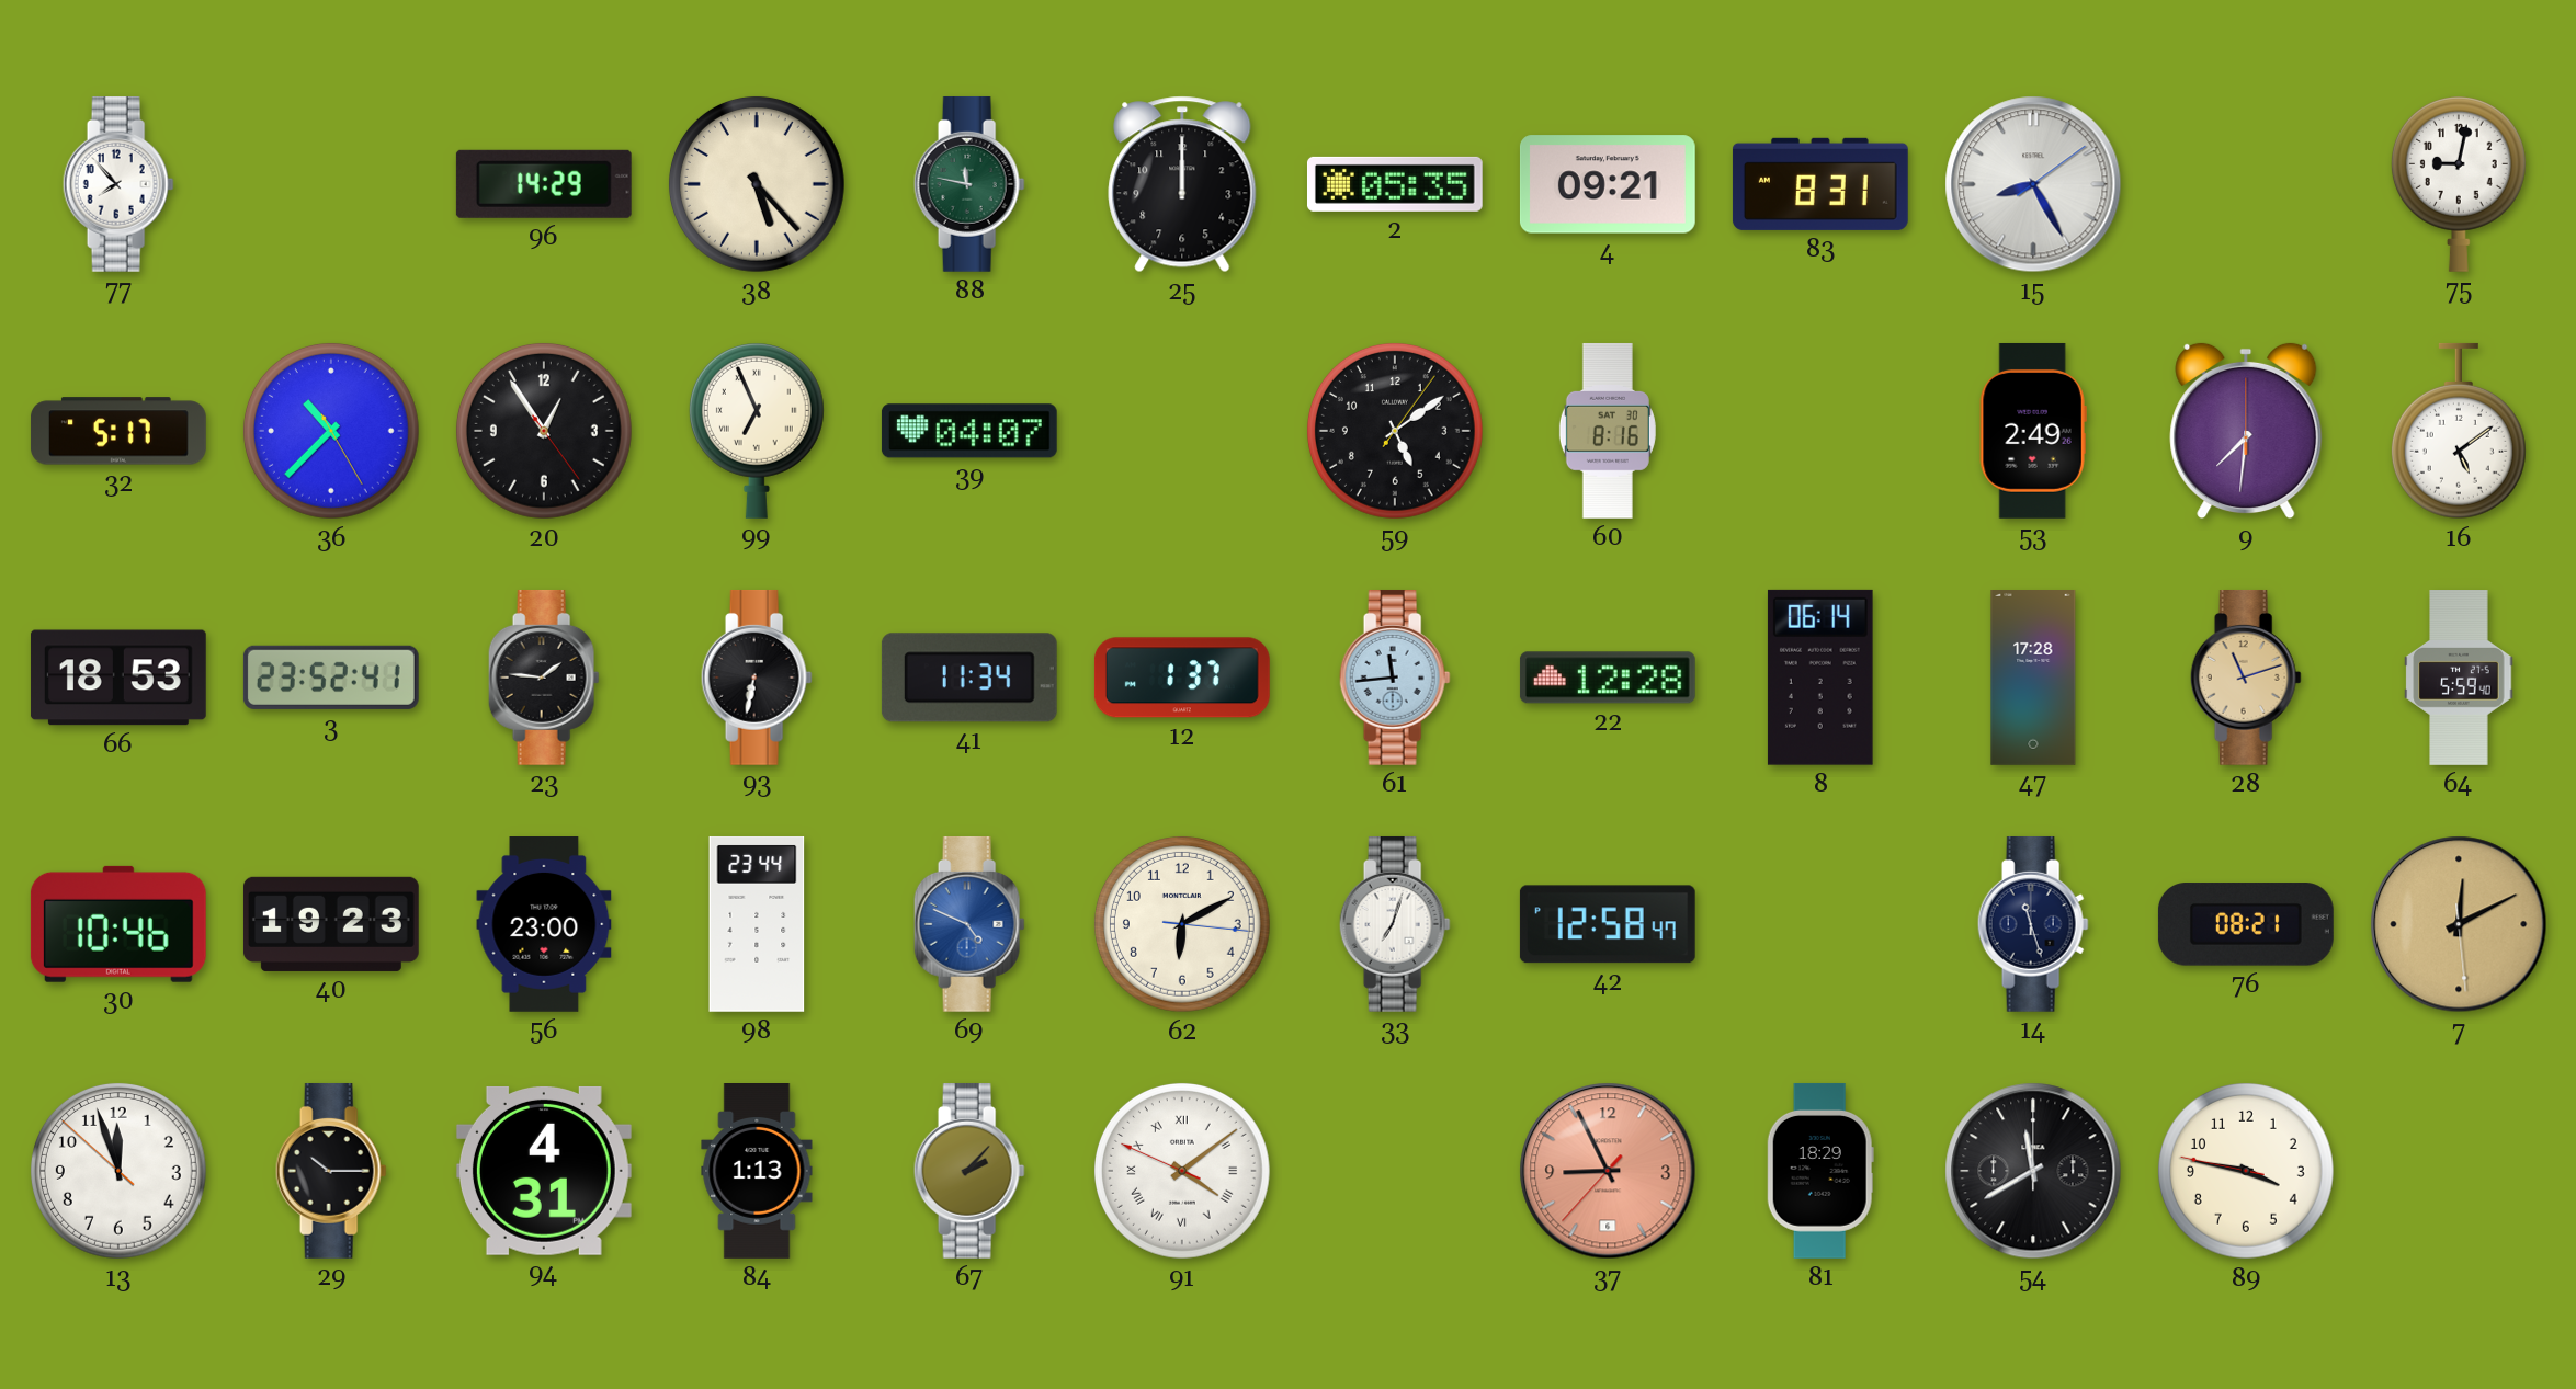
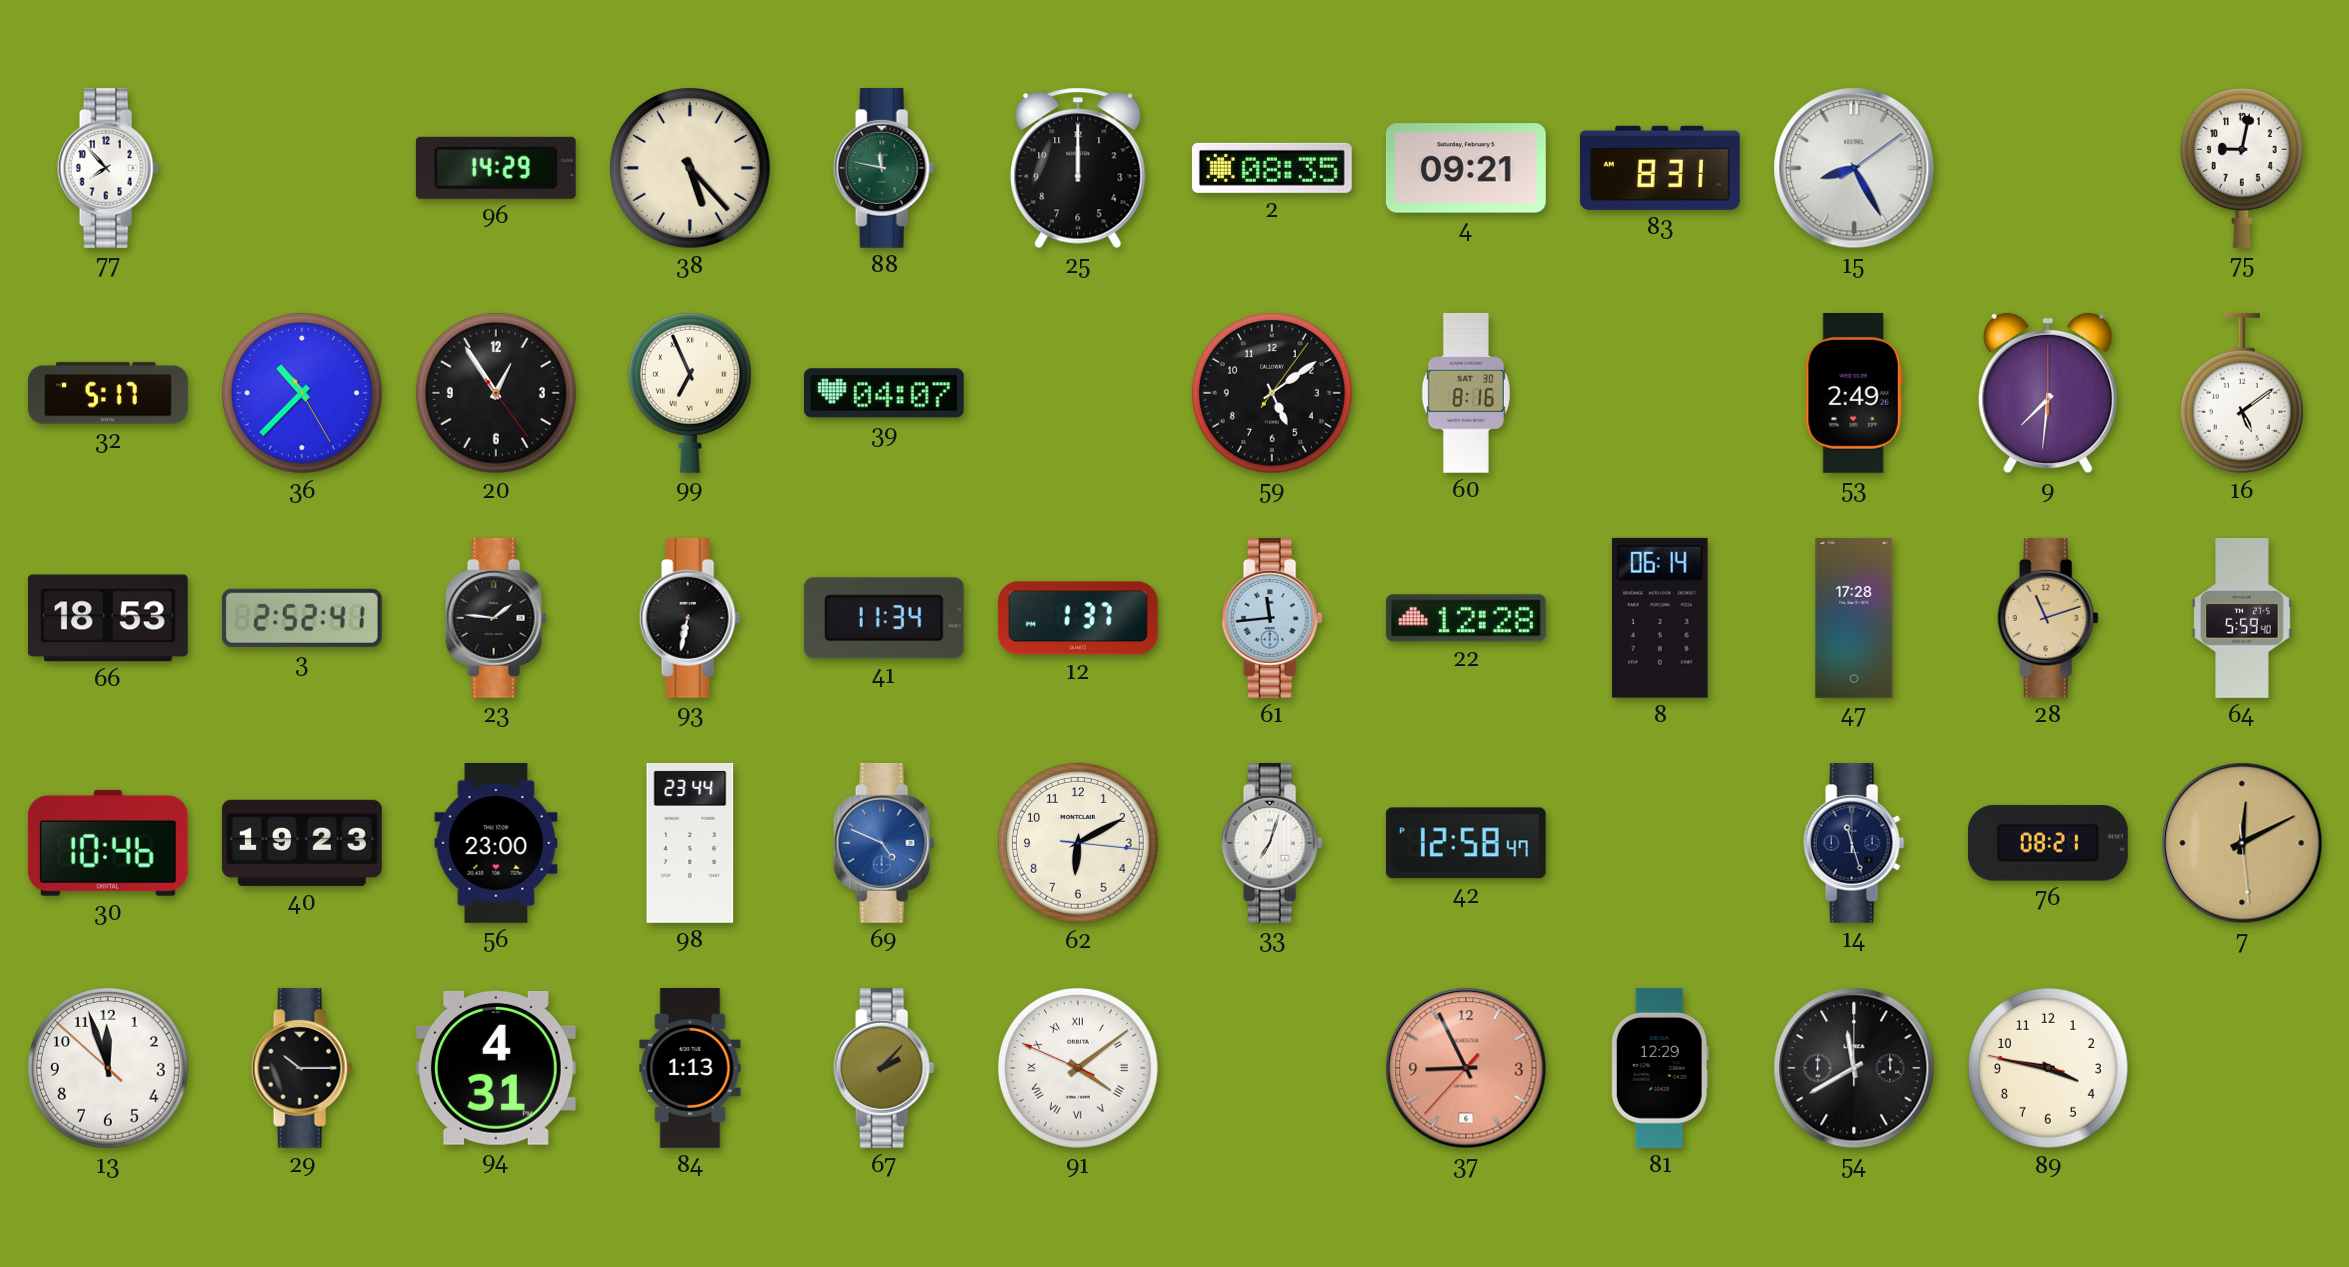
2: 05:35 -> 08:35 (1272, 168)
3: 23:52 -> 2:52 (302, 618)
81: 18:29 -> 12:29 (1660, 1068)
